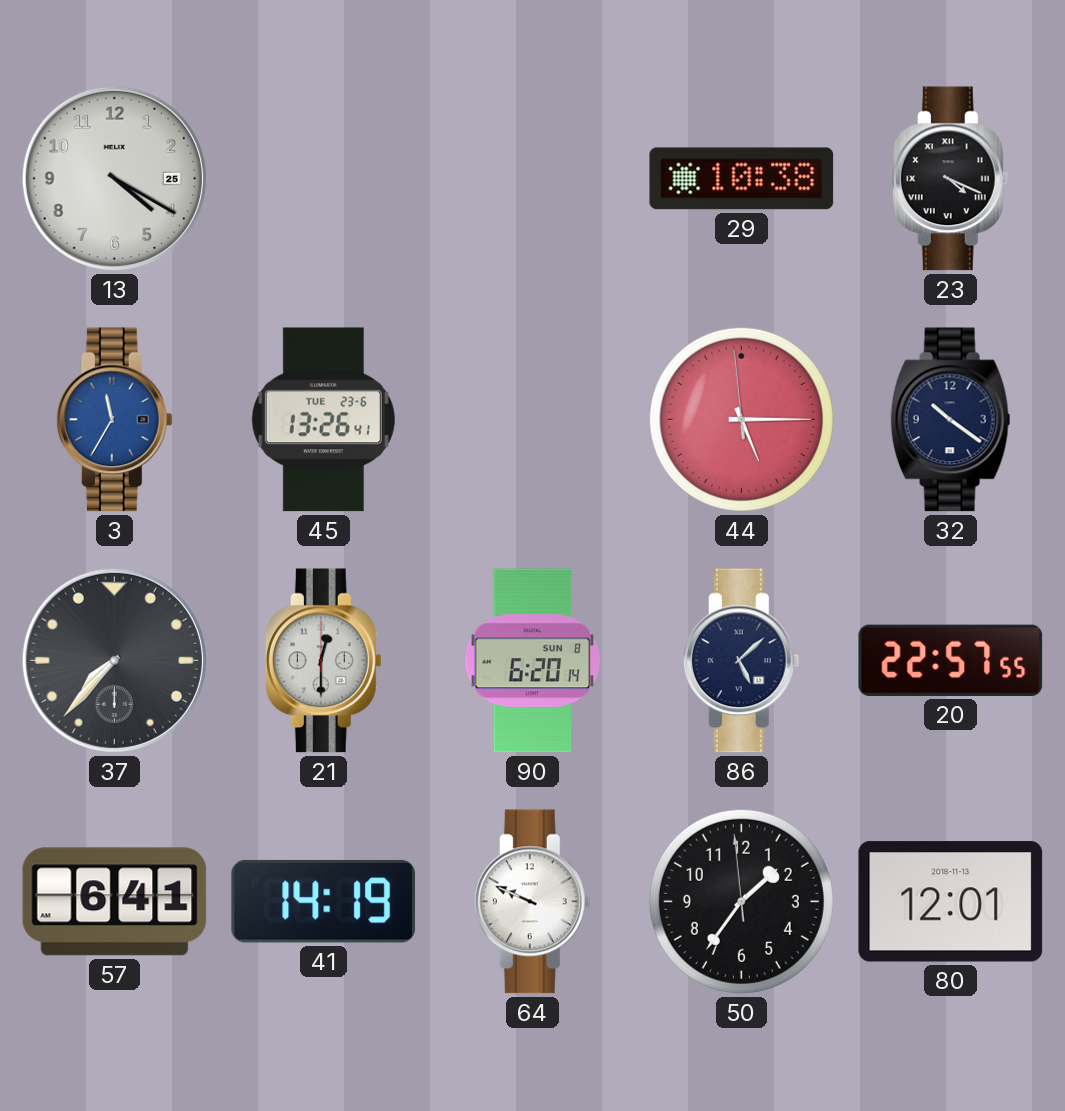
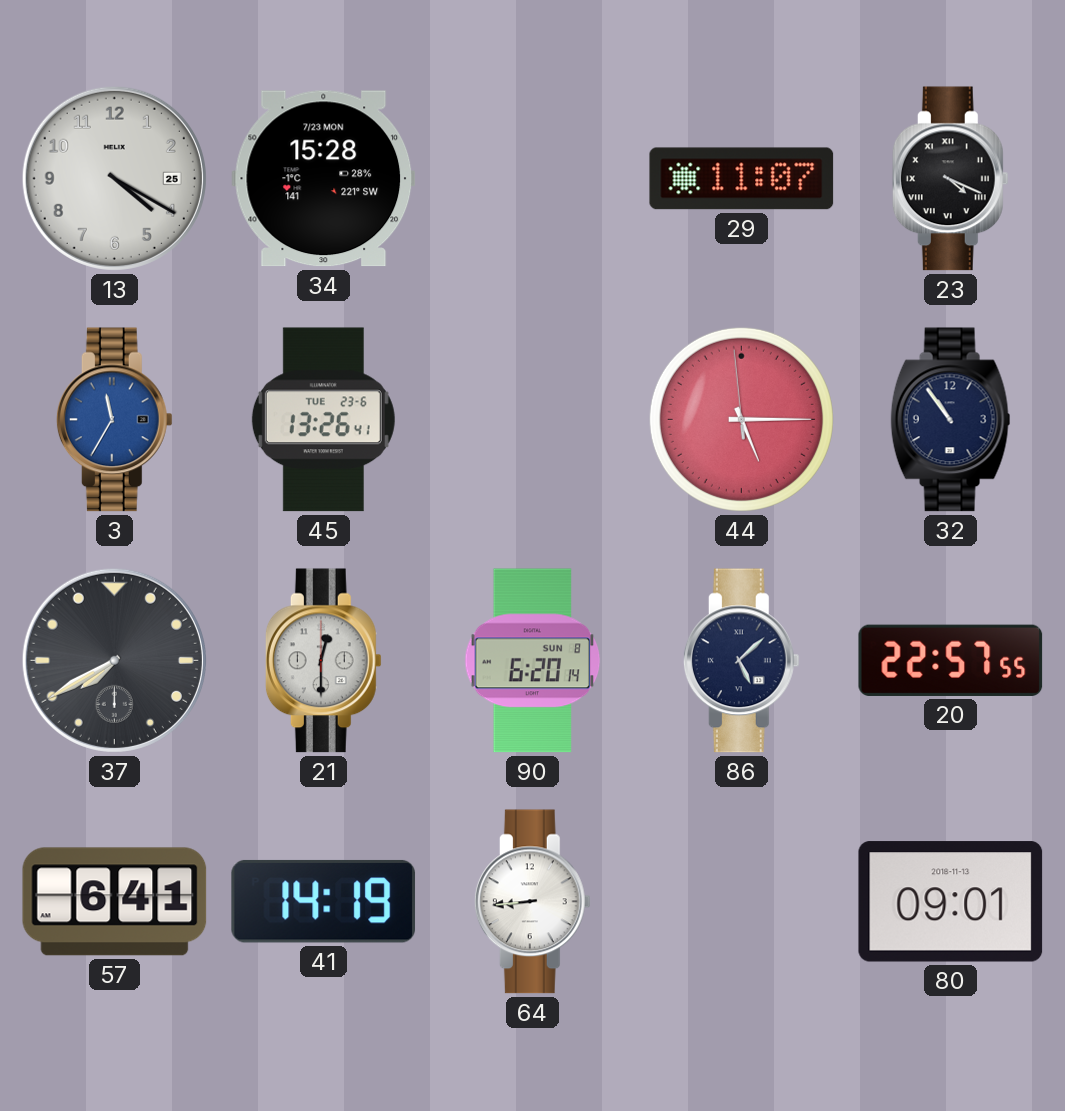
34: none -> 15:28 (324, 179)
29: 10:38 -> 11:07 (742, 179)
32: 10:21 -> 10:54 (951, 420)
37: 7:37 -> 7:40 (114, 660)
64: 9:49 -> 8:44 (532, 902)
50: 1:35 -> none (741, 901)
80: 12:01 -> 09:01 (951, 902)
